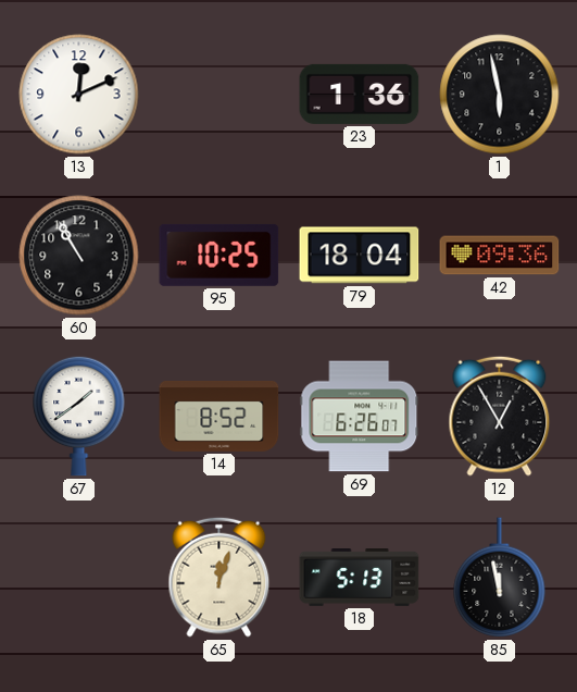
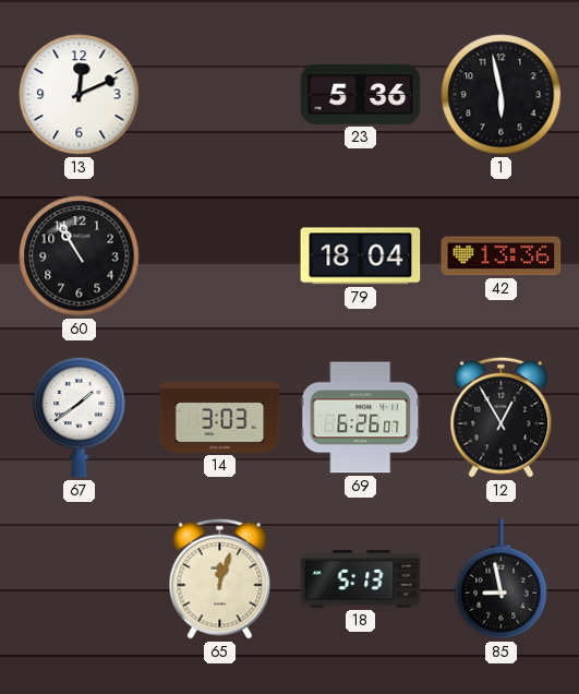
23: 1:36 -> 5:36 (361, 94)
95: 10:25 -> none (219, 255)
42: 09:36 -> 13:36 (502, 256)
14: 8:52 -> 3:03 (220, 417)
85: 11:58 -> 8:58 (502, 579)
